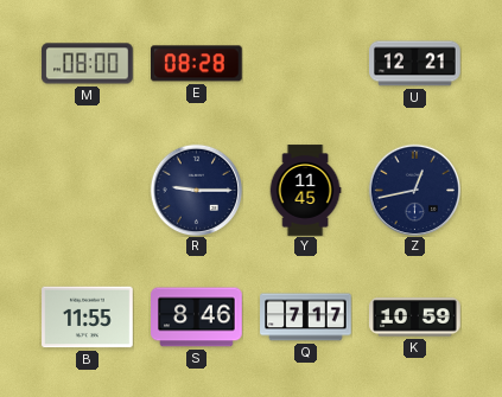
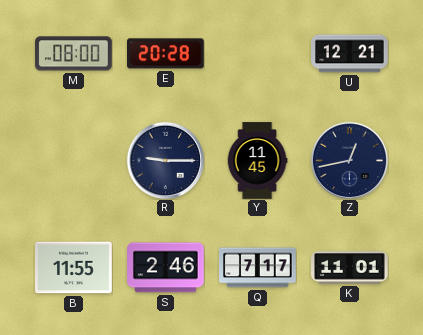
E: 08:28 -> 20:28 (166, 54)
S: 8:46 -> 2:46 (166, 268)
K: 10:59 -> 11:01 (350, 268)
